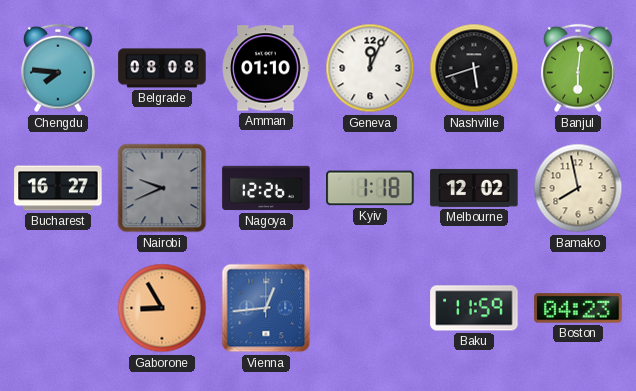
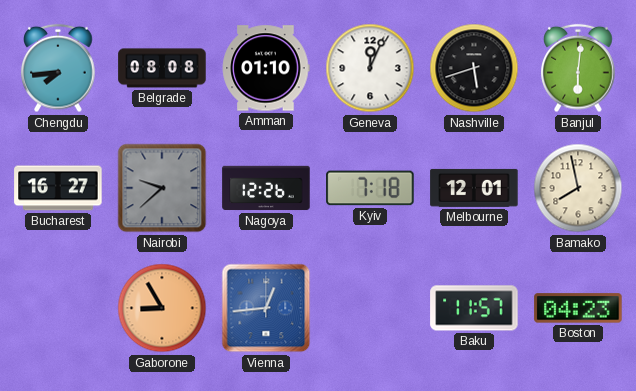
Chengdu: 7:46 -> 7:44 (58, 68)
Nairobi: 9:41 -> 9:38 (162, 188)
Kyiv: 1:18 -> 7:18 (370, 188)
Melbourne: 12:02 -> 12:01 (474, 188)
Baku: 11:59 -> 11:57 (474, 308)
